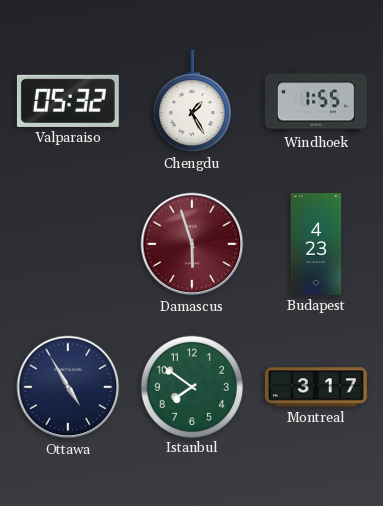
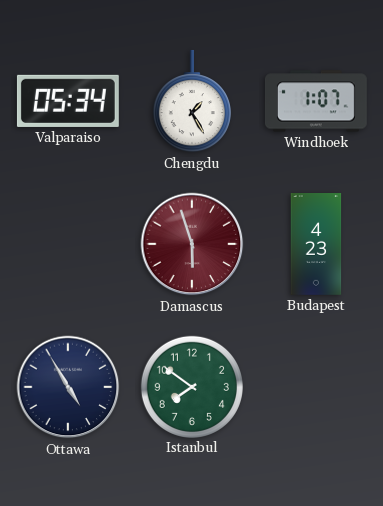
Valparaiso: 05:32 -> 05:34 (68, 101)
Windhoek: 1:55 -> 1:07 (316, 101)
Montreal: 3:17 -> none (316, 387)
